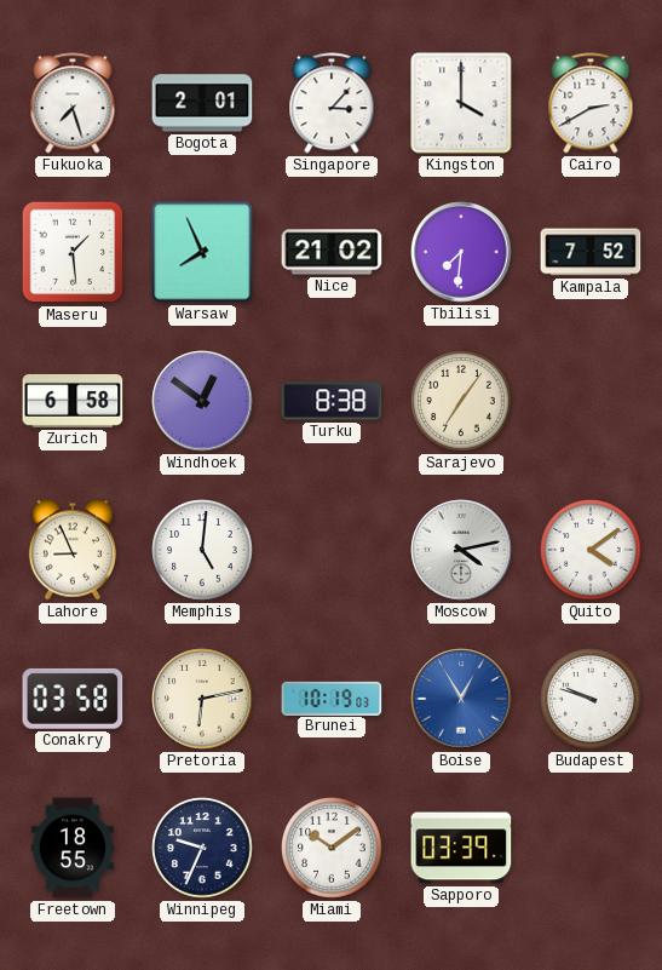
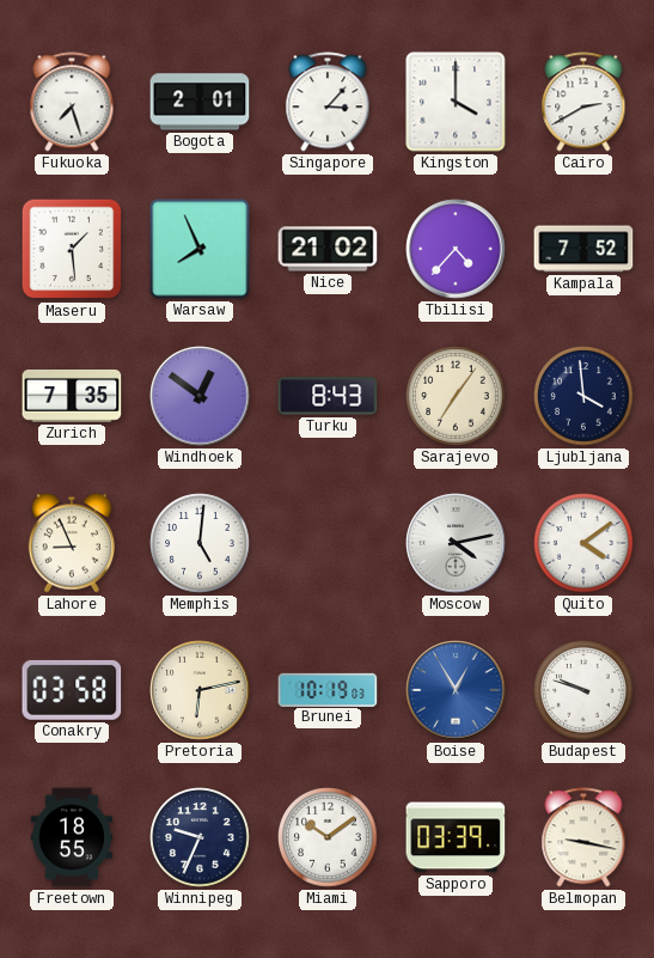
Tbilisi: 7:31 -> 4:37 (456, 249)
Zurich: 6:58 -> 7:35 (72, 396)
Turku: 8:38 -> 8:43 (328, 396)
Ljubljana: none -> 3:59 (583, 396)
Belmopan: none -> 9:17 (583, 837)
